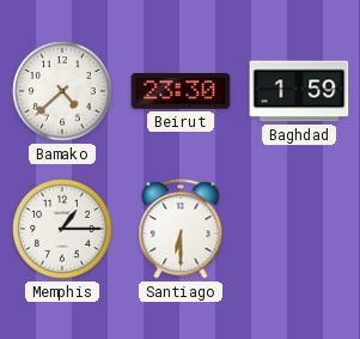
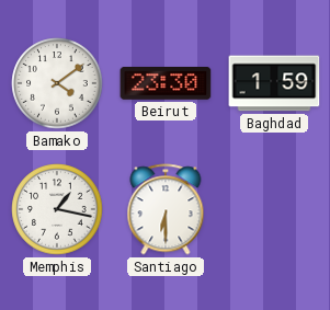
Bamako: 4:38 -> 4:09 (57, 83)
Memphis: 1:15 -> 1:17 (57, 209)
